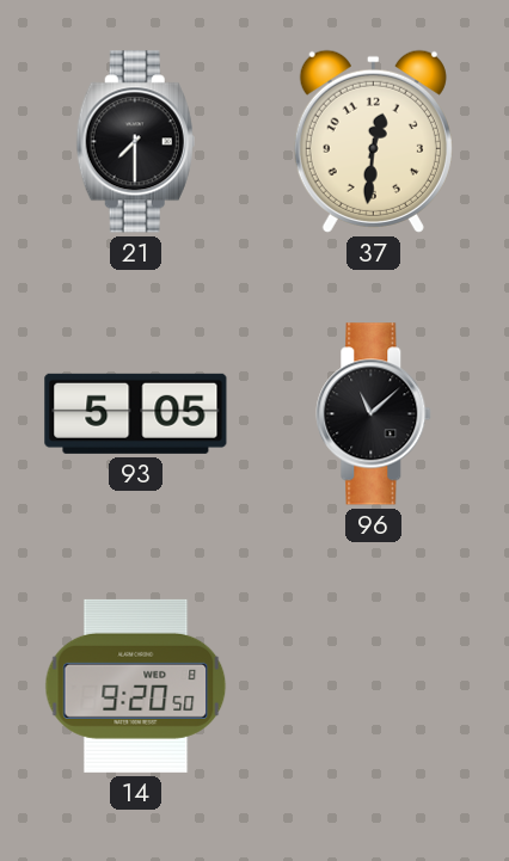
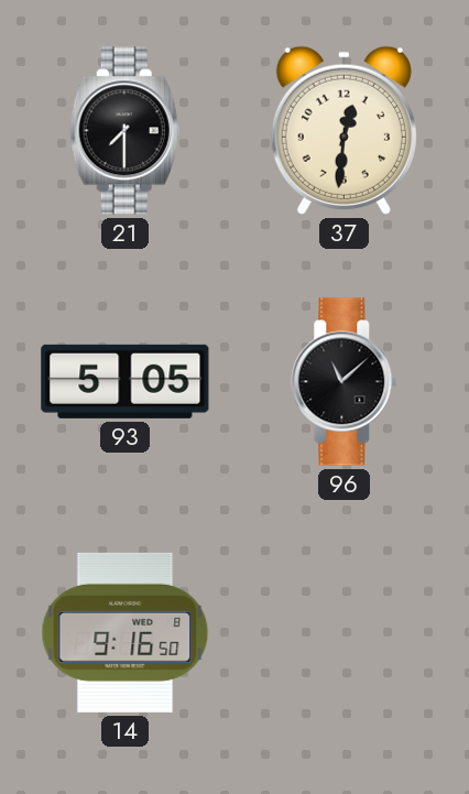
14: 9:20 -> 9:16 (126, 632)
